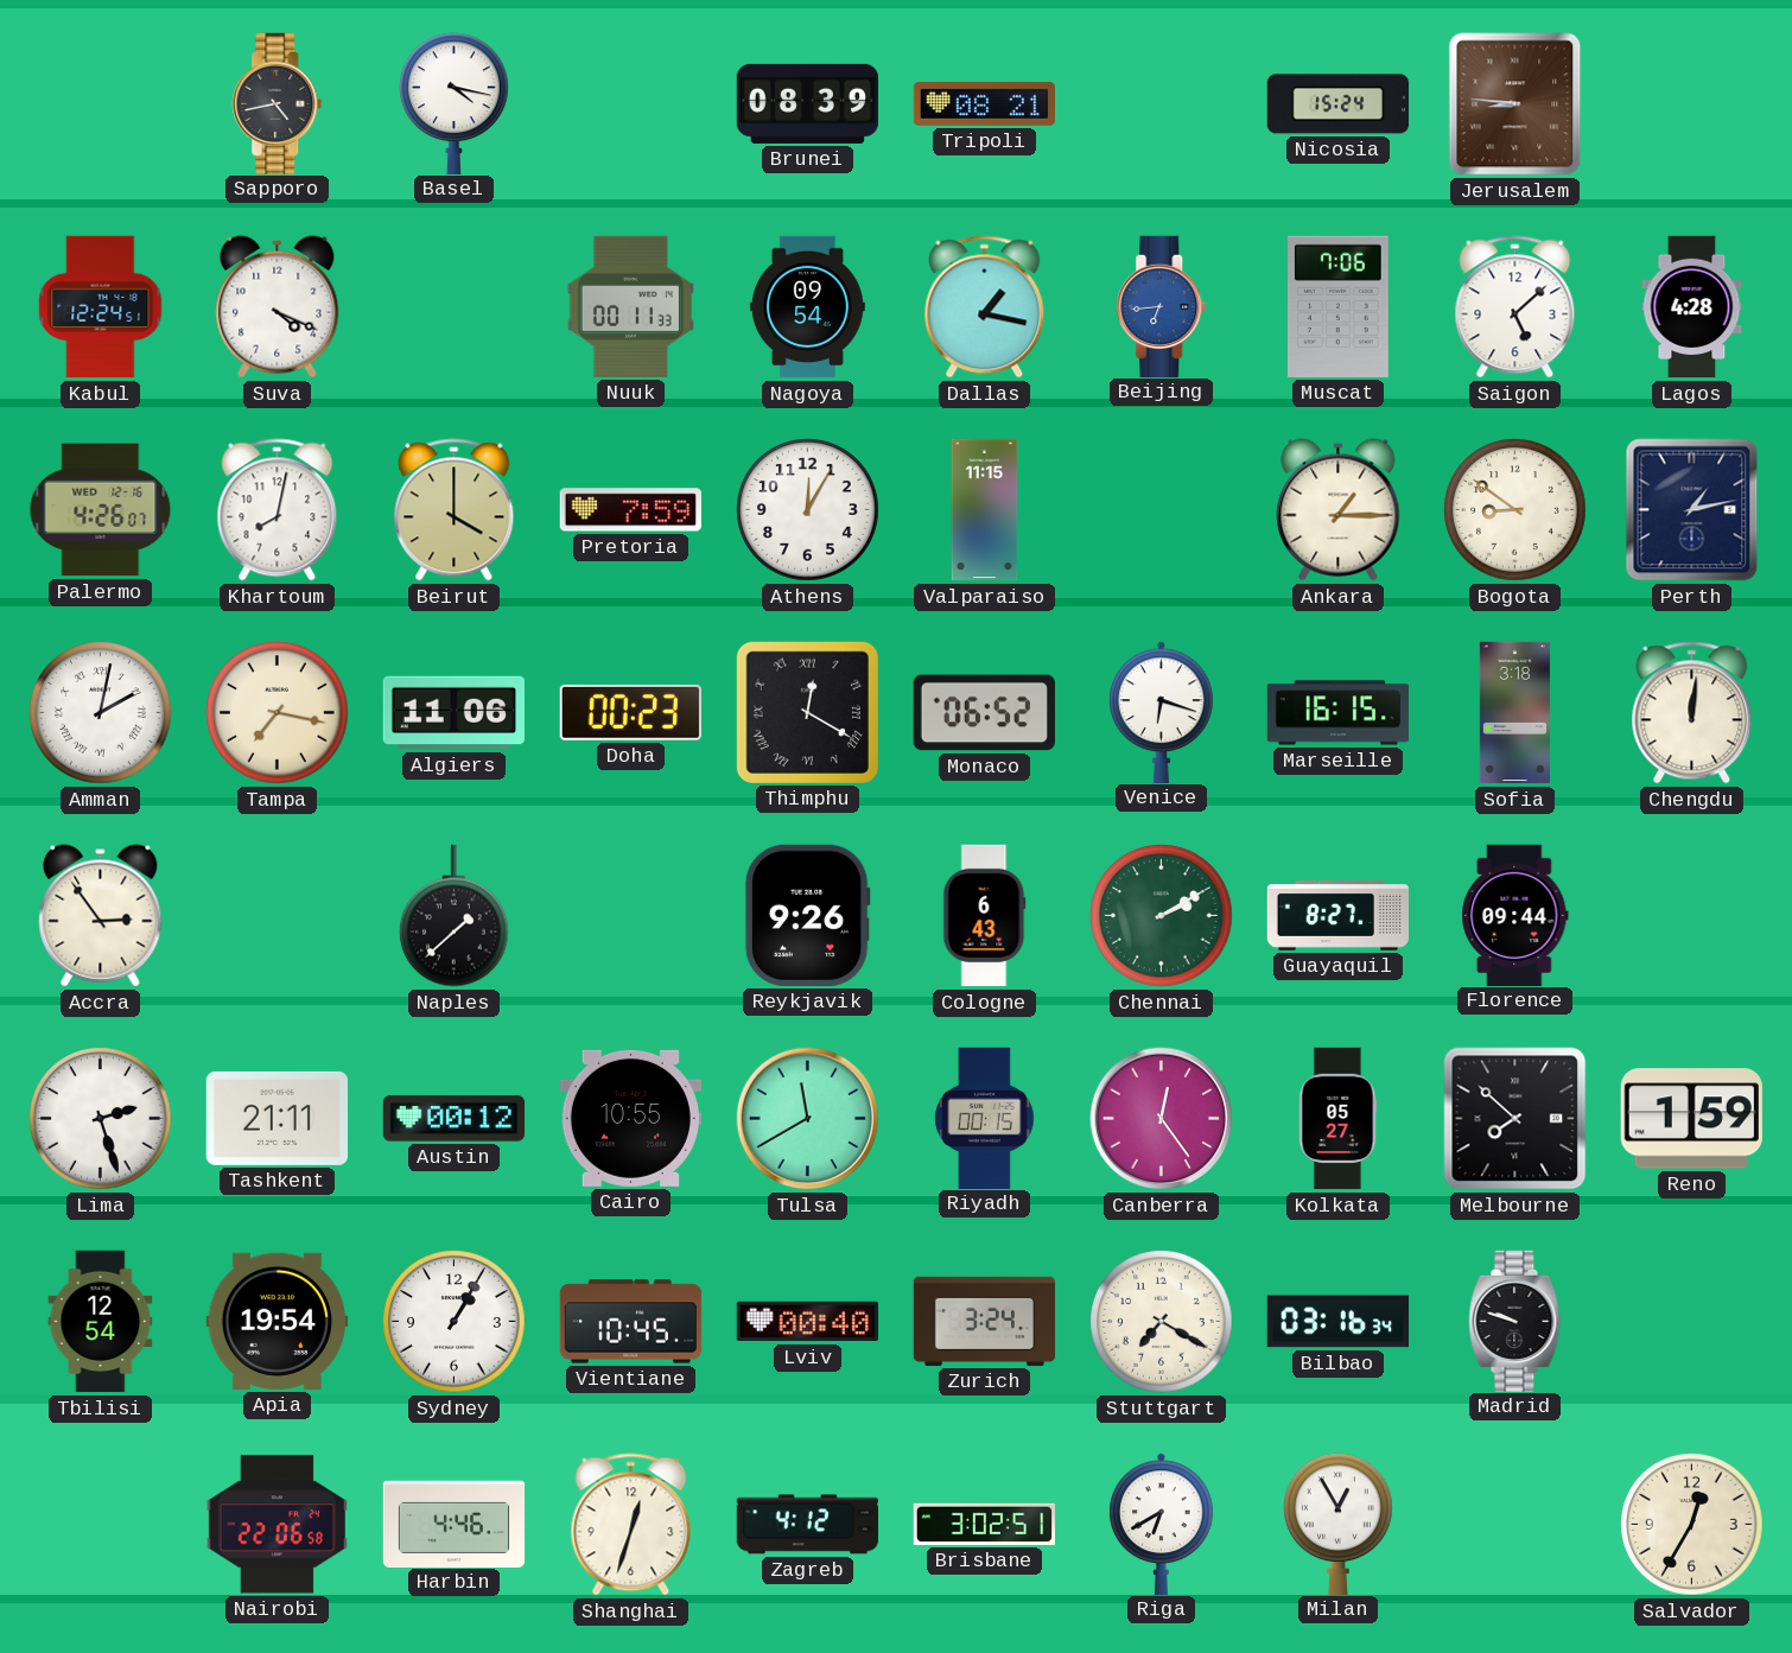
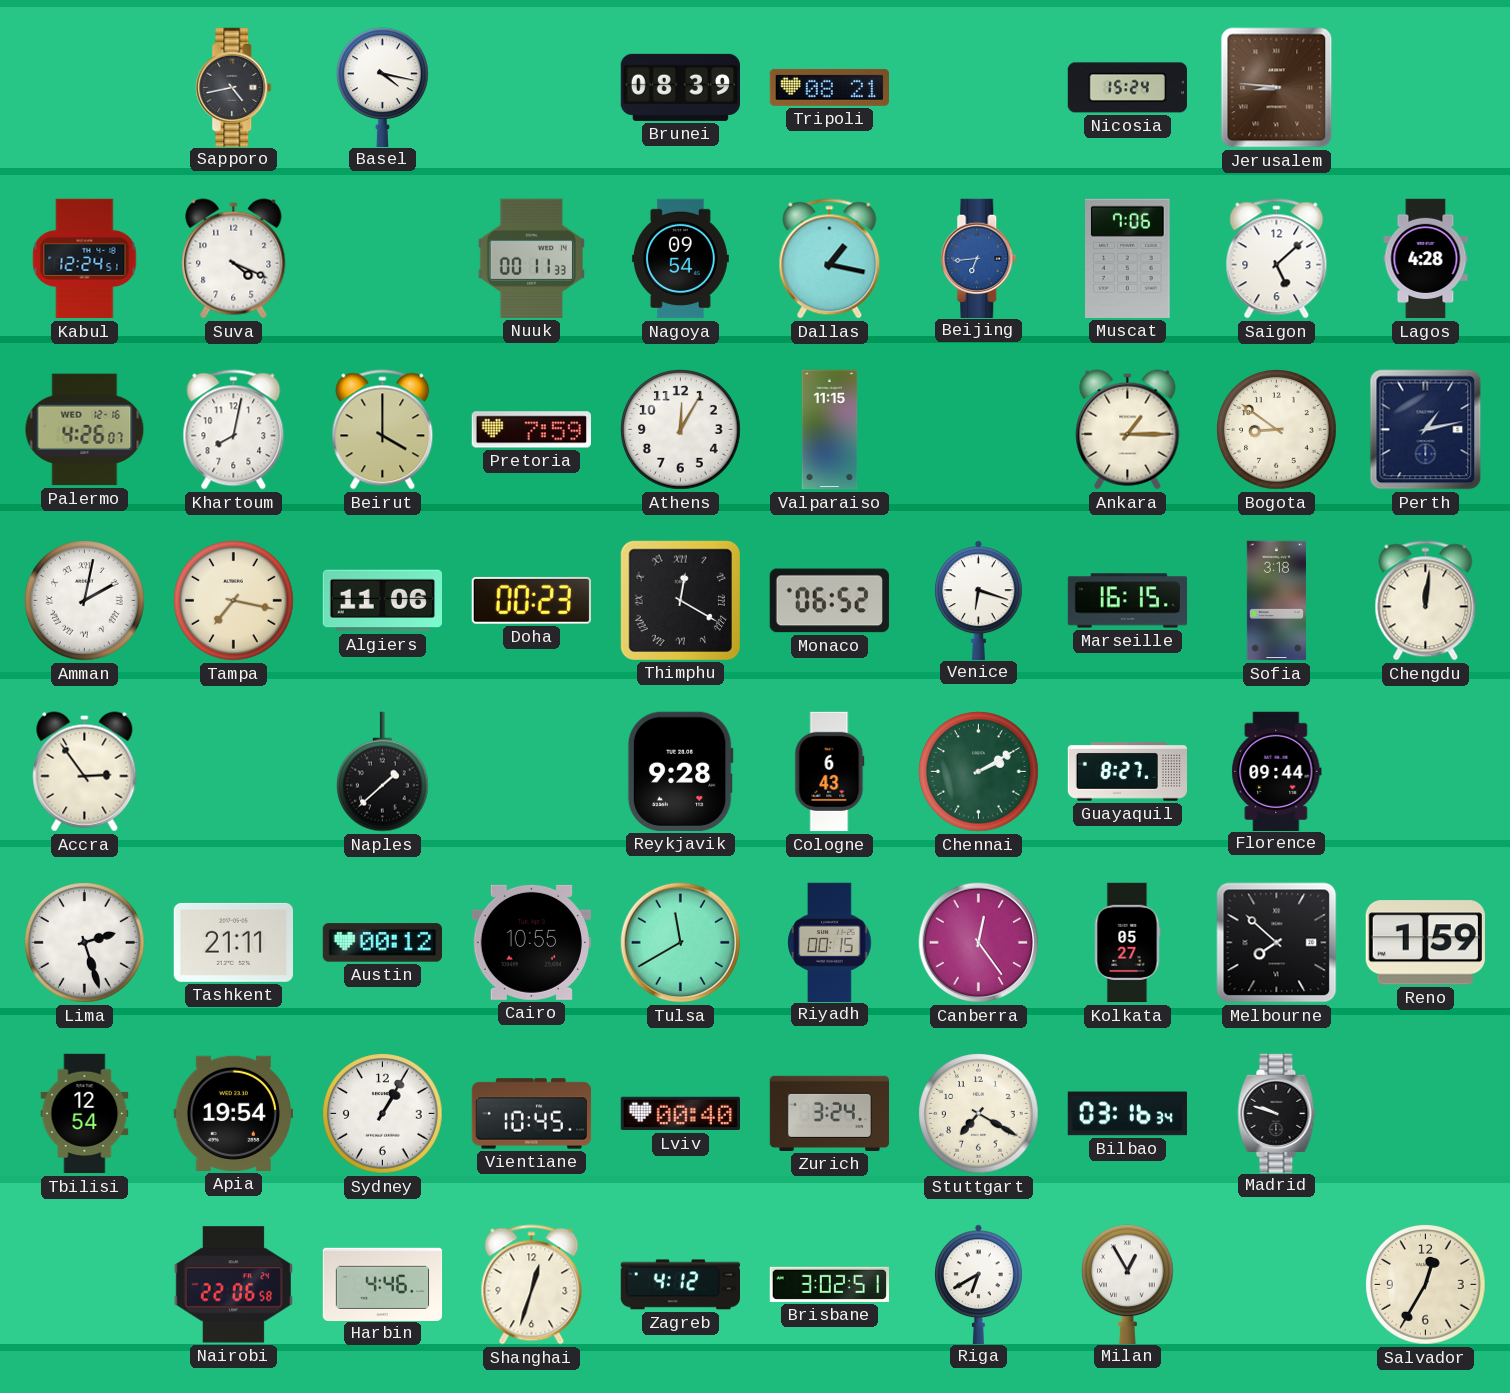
Reykjavik: 9:26 -> 9:28 (680, 771)
